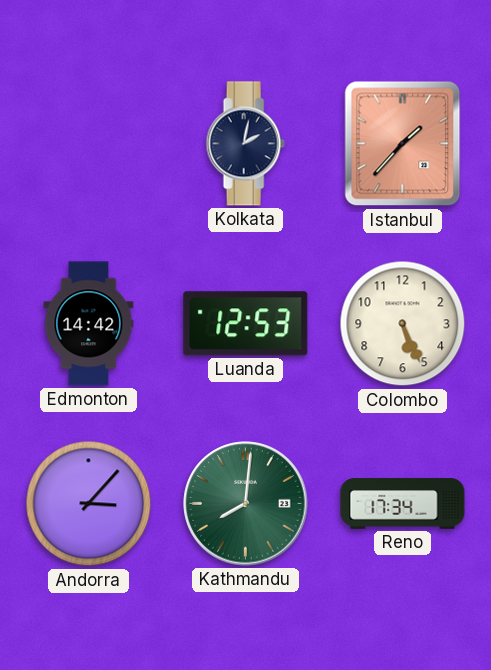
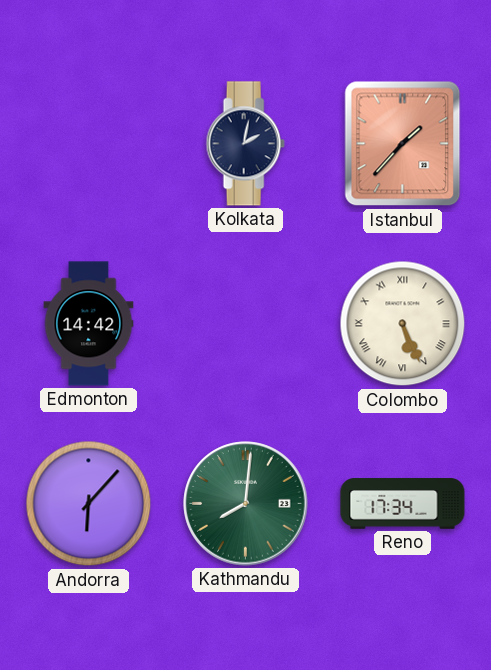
Luanda: 12:53 -> none (246, 324)
Colombo numerals: Arabic -> Roman (403, 324)
Andorra: 3:07 -> 6:07 (89, 504)
